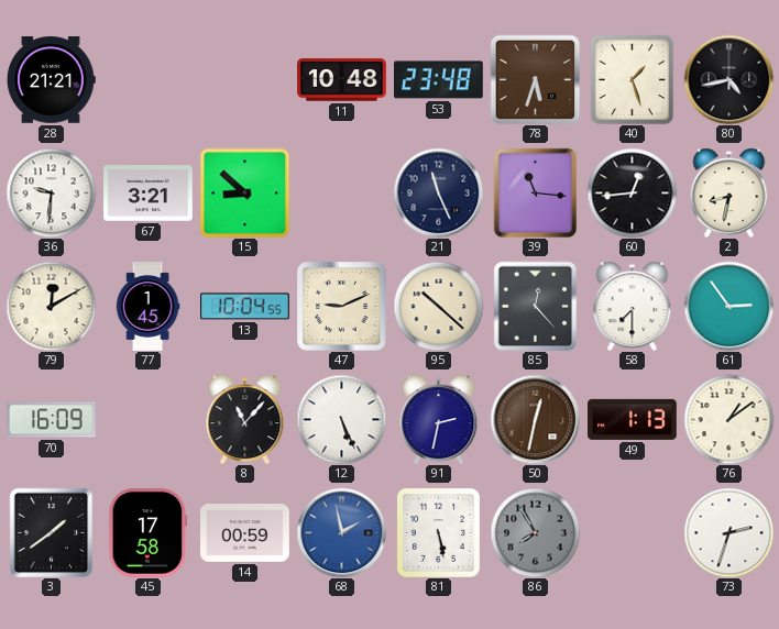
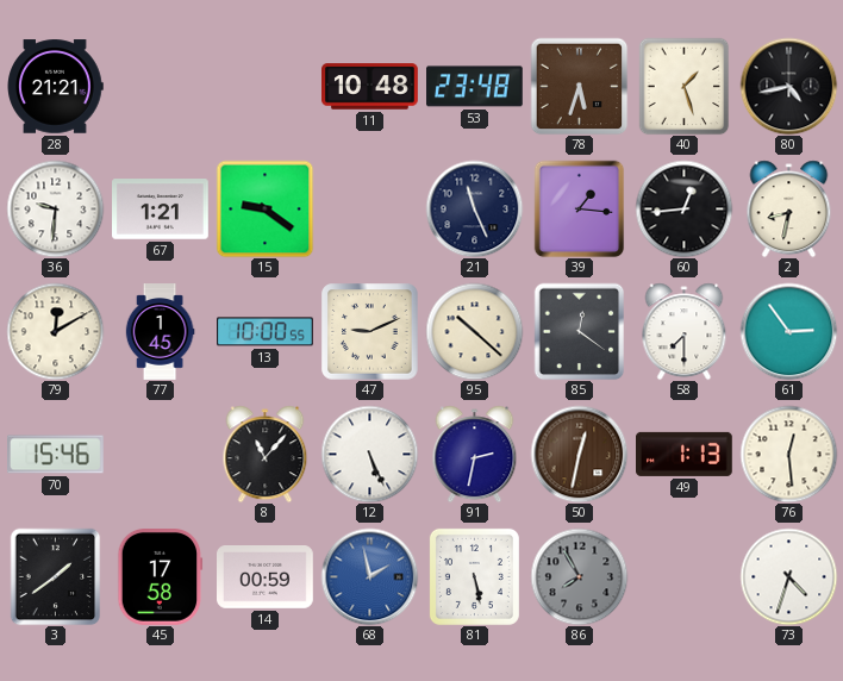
67: 3:21 -> 1:21 (161, 210)
15: 8:52 -> 9:21 (264, 208)
39: 11:16 -> 1:16 (580, 208)
13: 10:04 -> 10:00 (266, 332)
85: 12:23 -> 12:21 (580, 331)
70: 16:09 -> 15:46 (56, 455)
76: 1:09 -> 12:29 (788, 454)
73: 2:33 -> 4:33 (788, 576)
